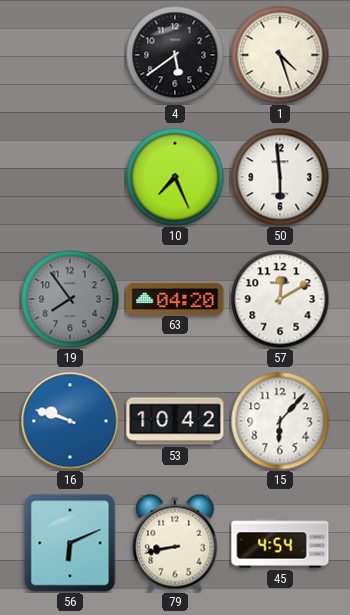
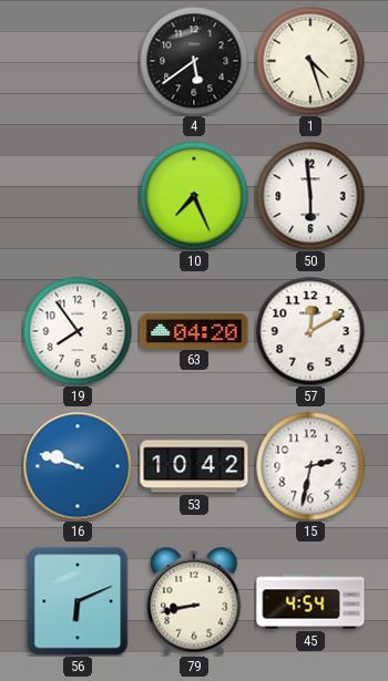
19 dial: grey -> white (78, 331)
15: 6:07 -> 2:32 (310, 466)
